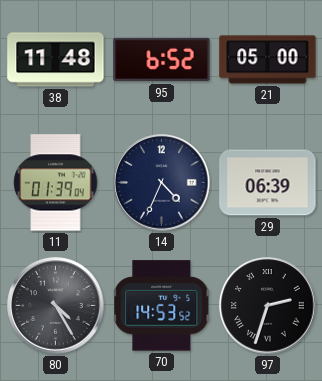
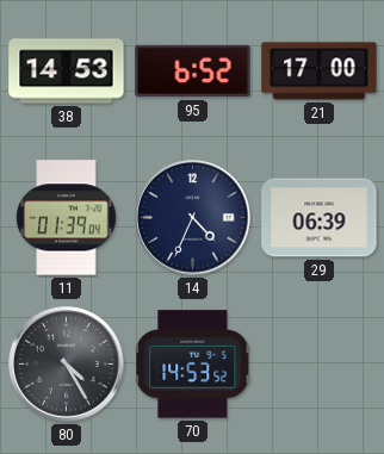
38: 11:48 -> 14:53 (67, 71)
21: 05:00 -> 17:00 (320, 71)
97: 2:33 -> none (268, 306)
